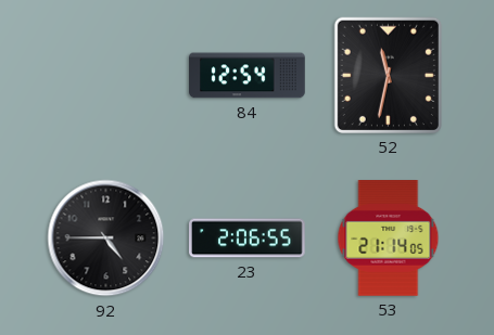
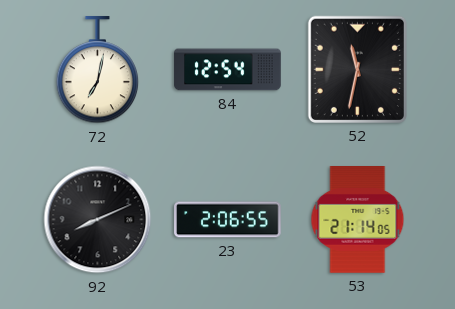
72: none -> 7:02 (98, 70)
92: 4:45 -> 8:11 (98, 220)
